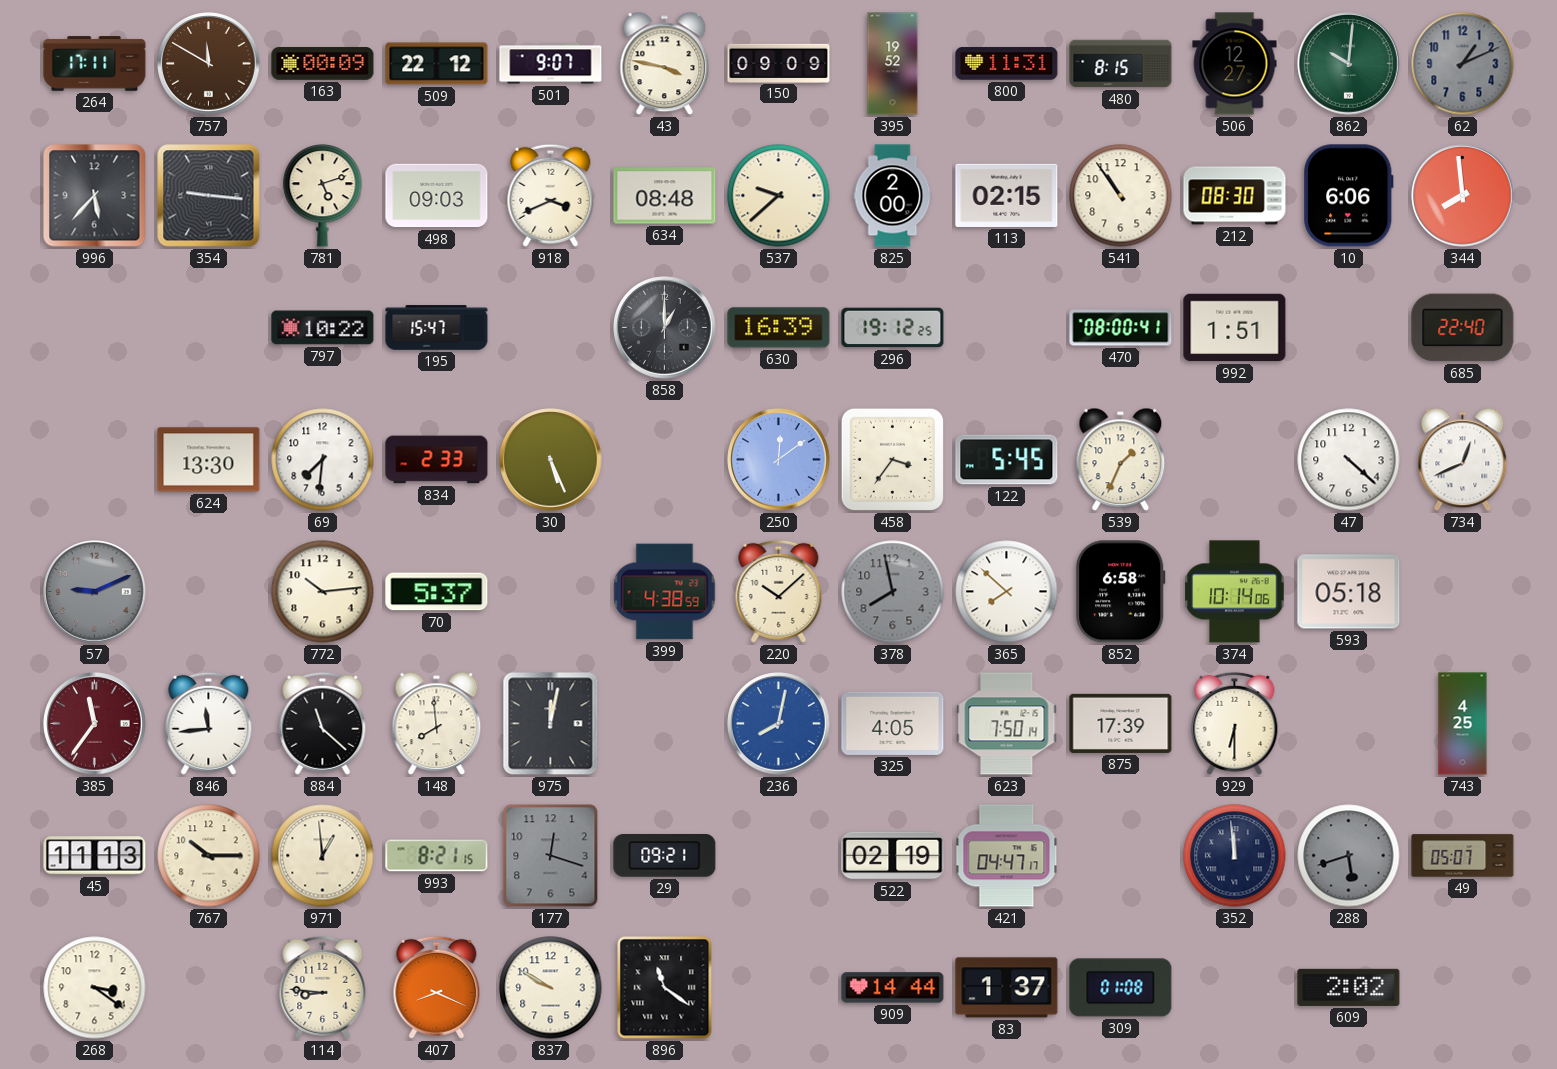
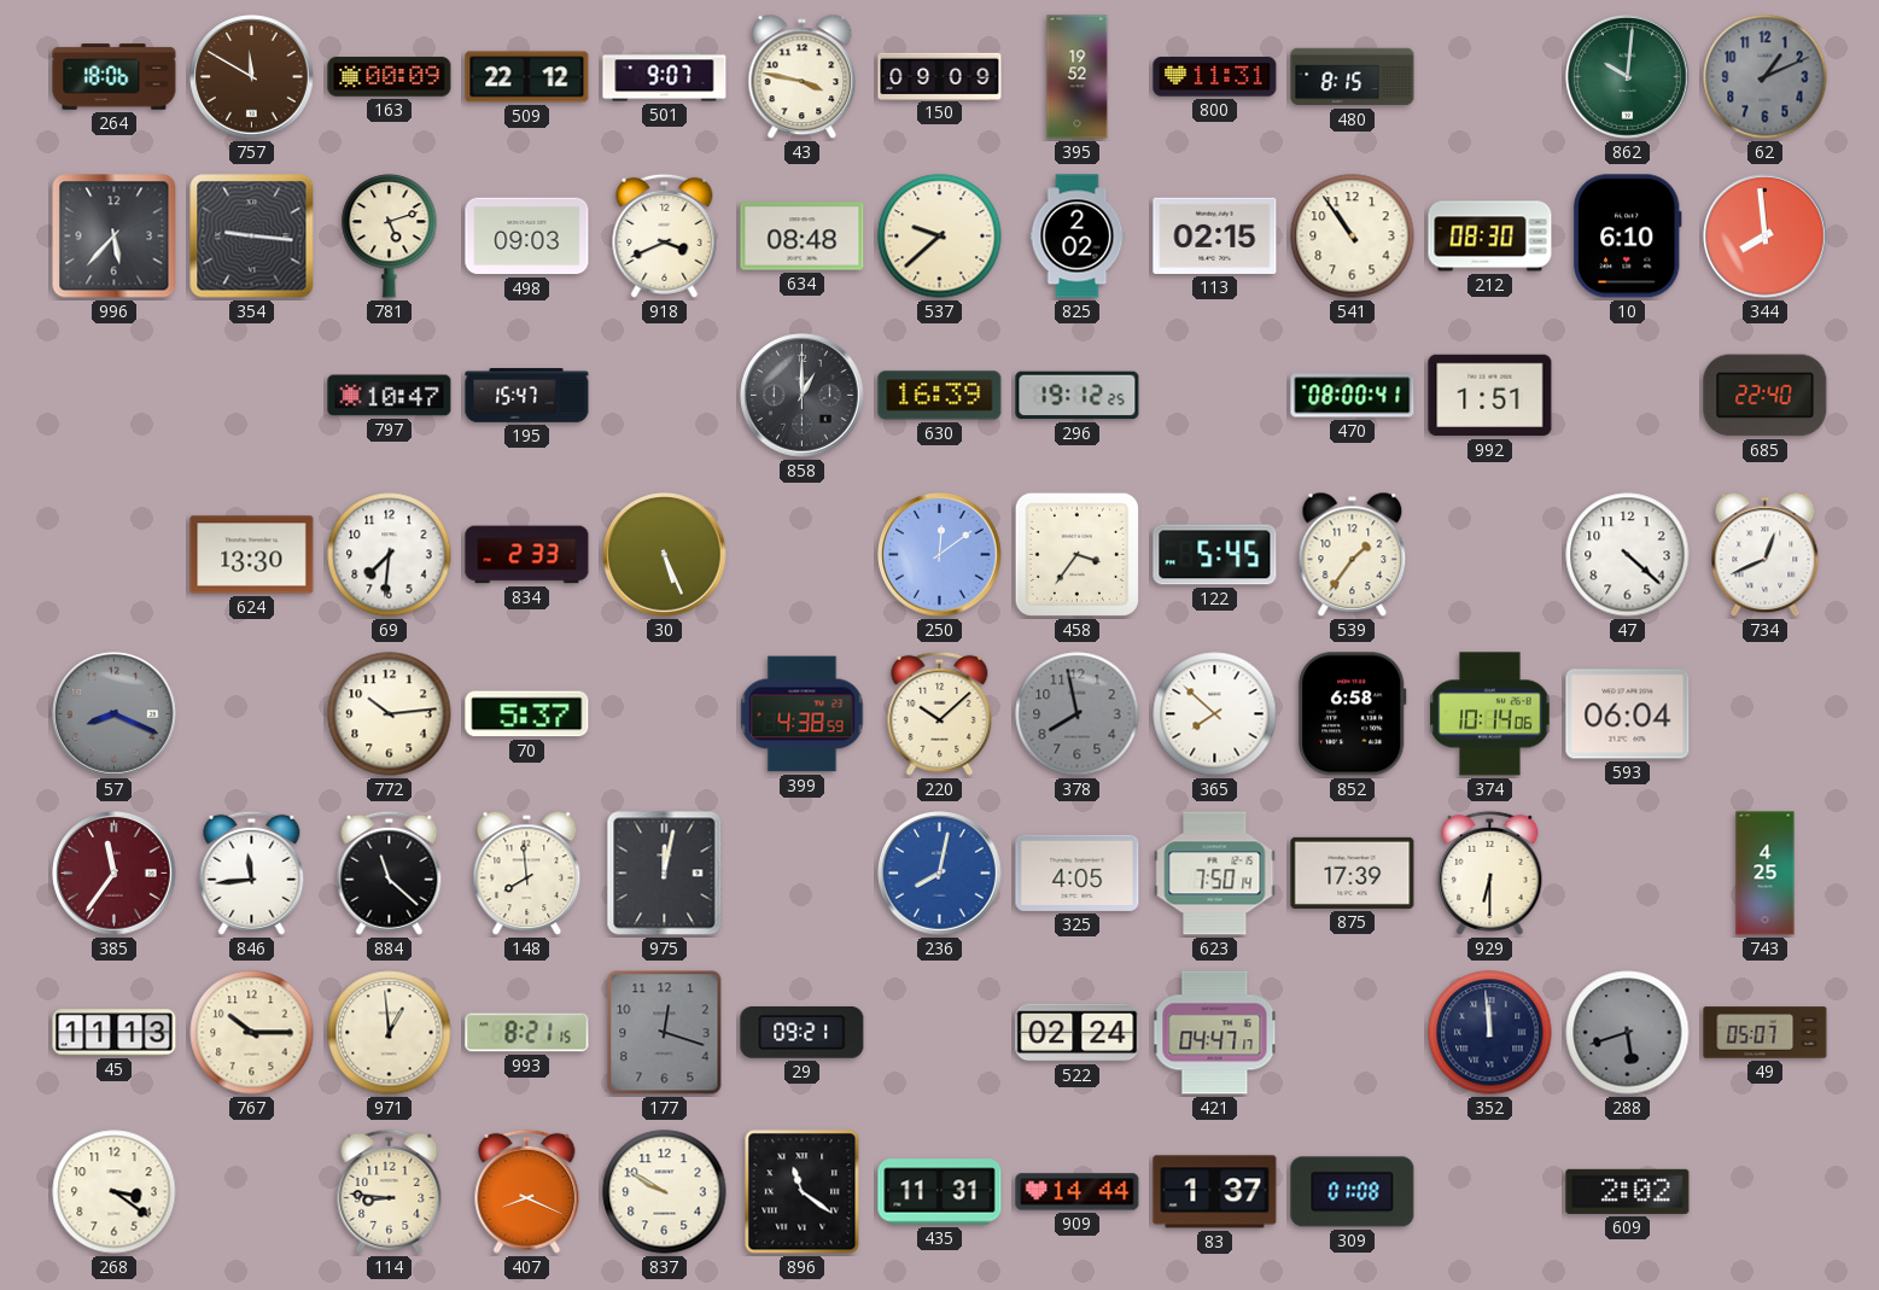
264: 17:11 -> 18:06 (115, 77)
506: 12:27 -> none (1235, 64)
825: 2:00 -> 2:02 (1078, 237)
10: 6:06 -> 6:10 (1627, 237)
797: 10:22 -> 10:47 (390, 396)
539: 1:34 -> 1:36 (1353, 555)
57: 9:11 -> 8:19 (115, 714)
593: 05:18 -> 06:04 (1628, 714)
522: 02:19 -> 02:24 (1078, 1033)
435: none -> 11:31 (940, 1192)
